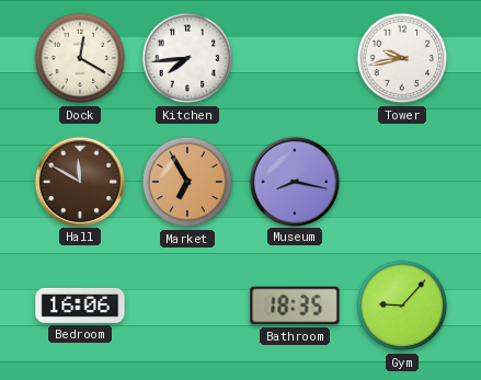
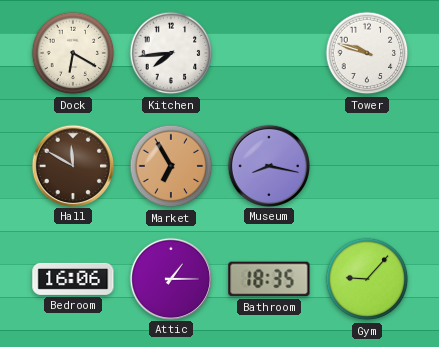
Dock: 12:20 -> 6:20 (73, 53)
Tower: 9:43 -> 9:48 (367, 53)
Attic: none -> 1:15 (170, 278)
